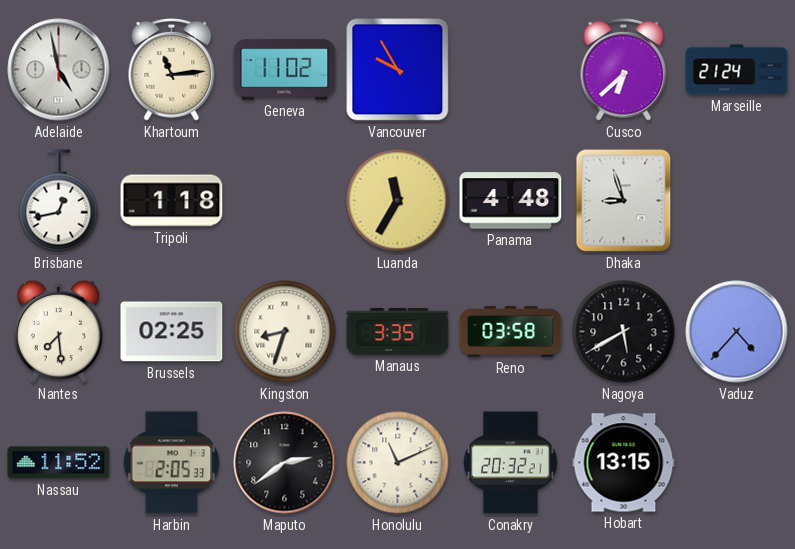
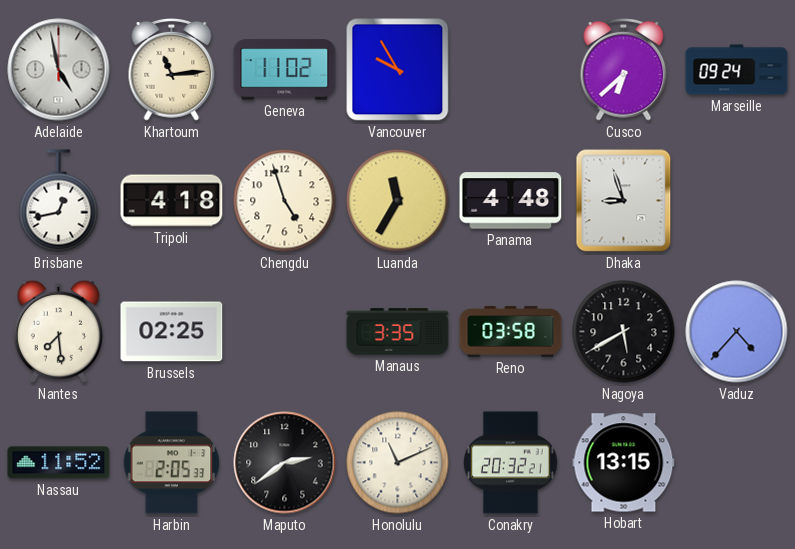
Marseille: 21:24 -> 09:24 (737, 70)
Tripoli: 1:18 -> 4:18 (172, 201)
Chengdu: none -> 4:57 (285, 201)
Kingston: 8:33 -> none (285, 332)
